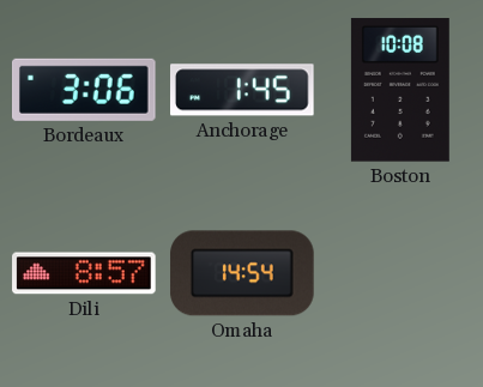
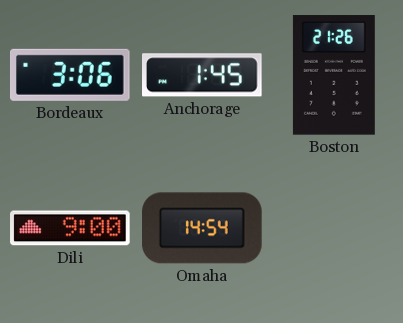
Boston: 10:08 -> 21:26 (334, 75)
Dili: 8:57 -> 9:00 (70, 228)
